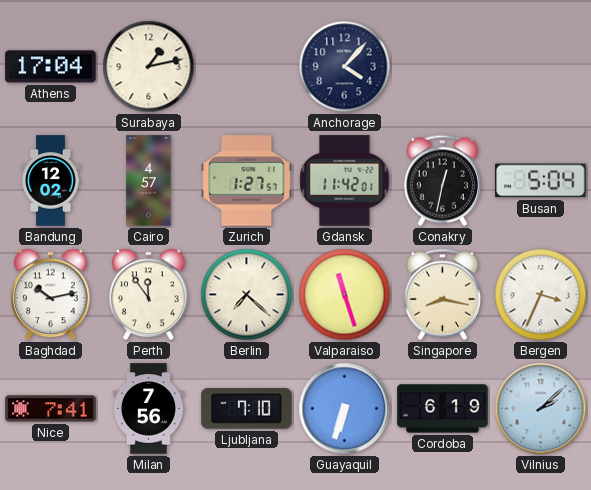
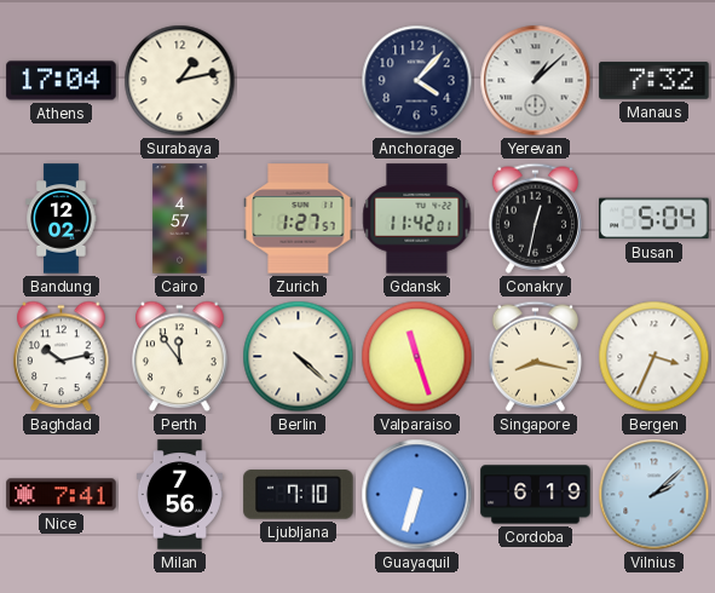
Yerevan: none -> 1:08 (536, 81)
Manaus: none -> 7:32 (655, 81)
Berlin: 7:22 -> 4:22 (299, 357)
